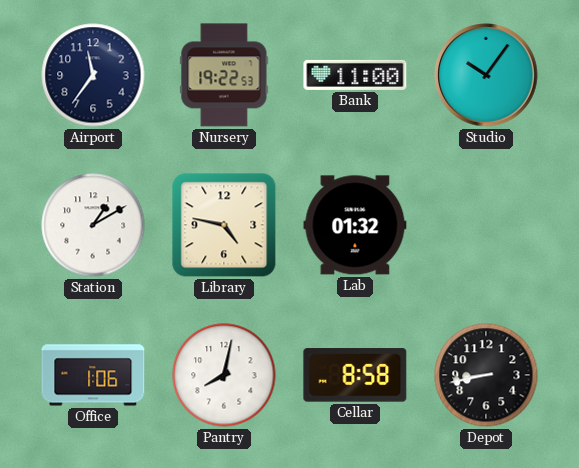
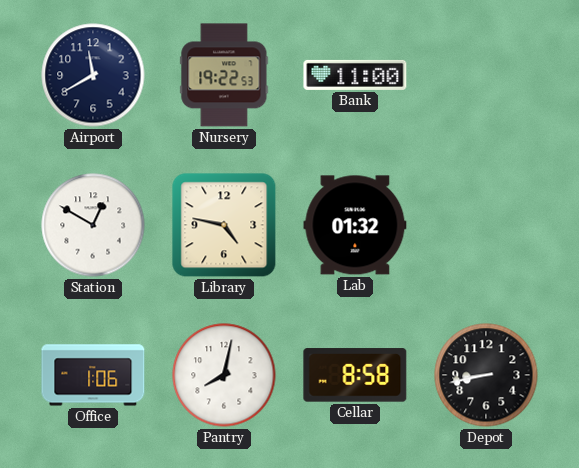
Airport: 11:36 -> 11:40 (93, 75)
Studio: 10:06 -> none (486, 75)
Station: 1:10 -> 12:50 (93, 225)
